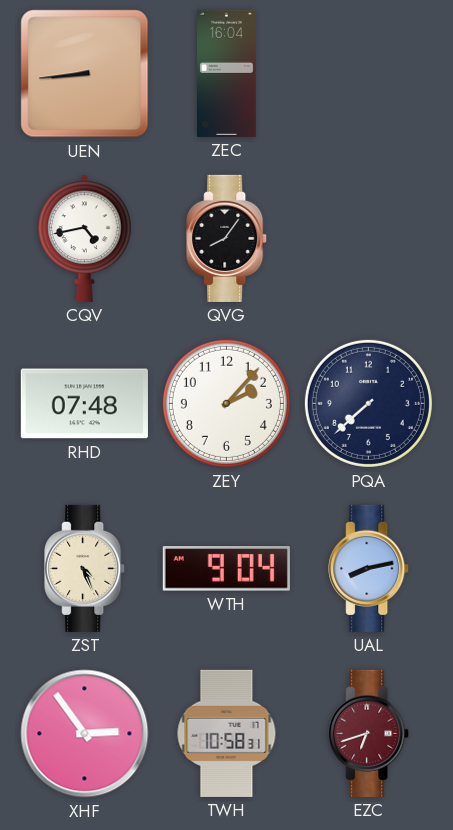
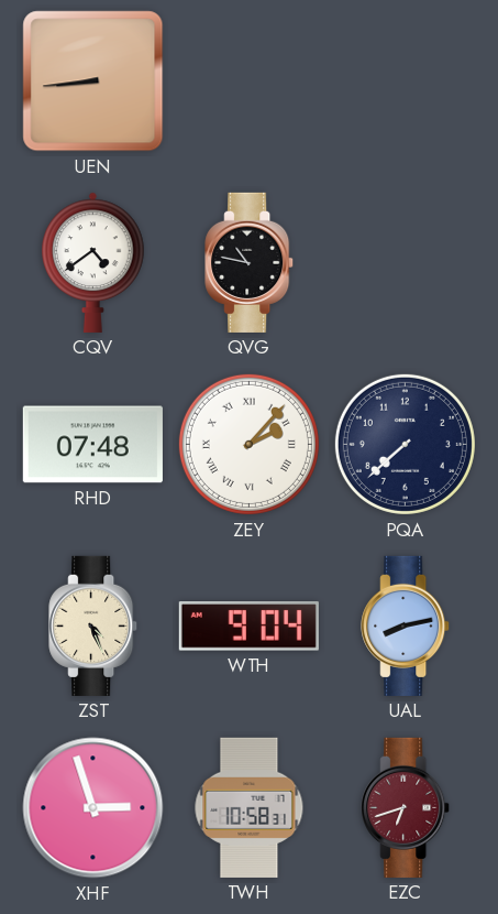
ZEC: 16:04 -> none (227, 73)
CQV: 4:43 -> 4:39 (93, 262)
QVG: 8:06 -> 10:47 (250, 262)
ZEY numerals: Arabic -> Roman (248, 444)
XHF: 2:54 -> 2:57 (93, 808)
